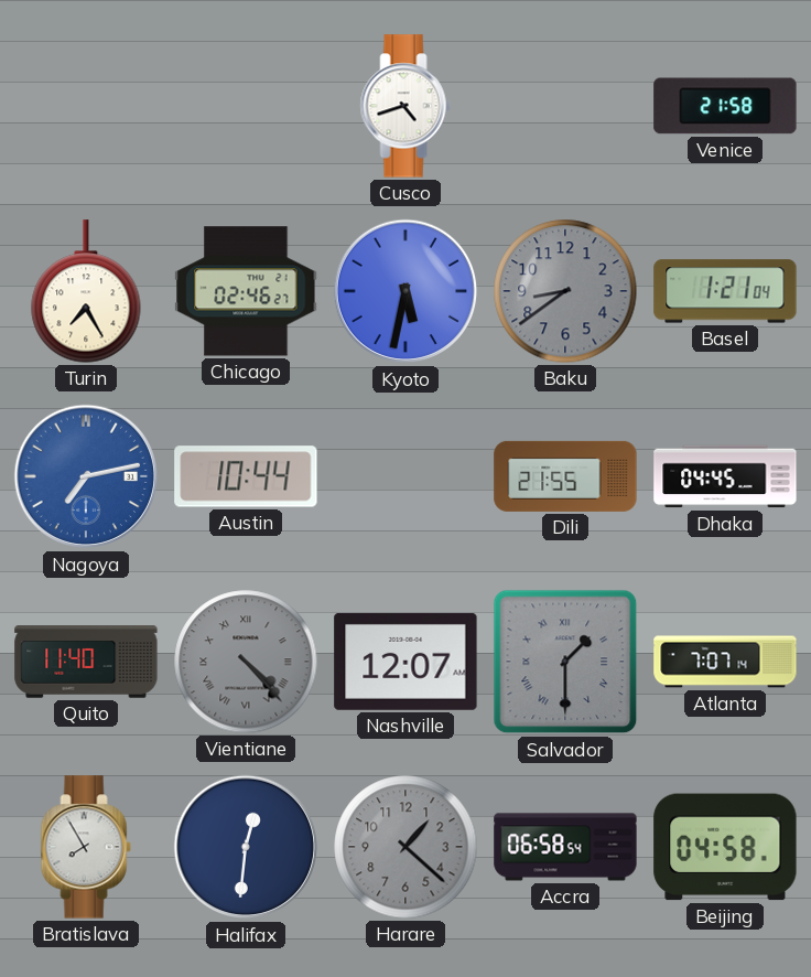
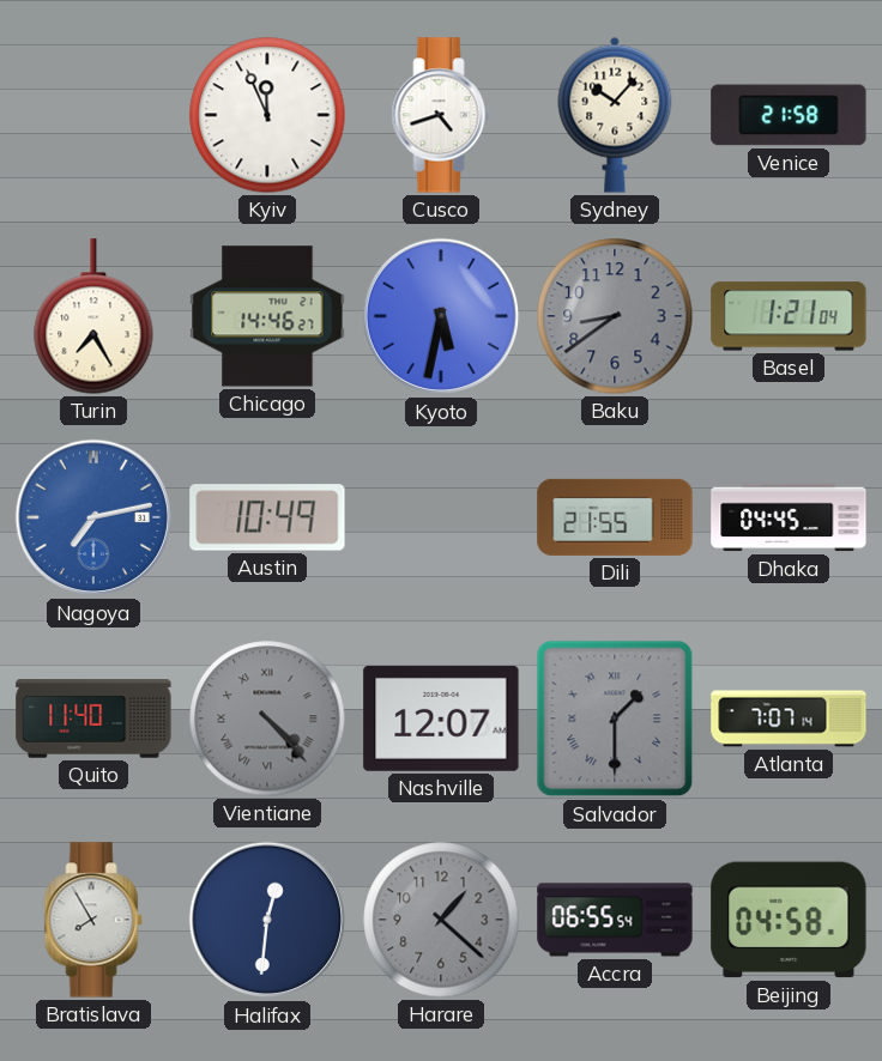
Kyiv: none -> 11:56 (267, 115)
Sydney: none -> 10:07 (615, 115)
Chicago: 02:46 -> 14:46 (267, 316)
Austin: 10:44 -> 10:49 (267, 517)
Accra: 06:58 -> 06:55 (615, 920)
